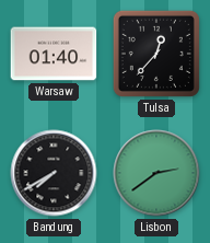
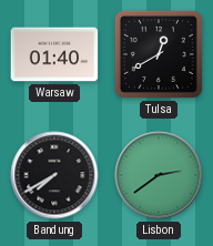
Tulsa: 12:37 -> 12:40 (159, 54)
